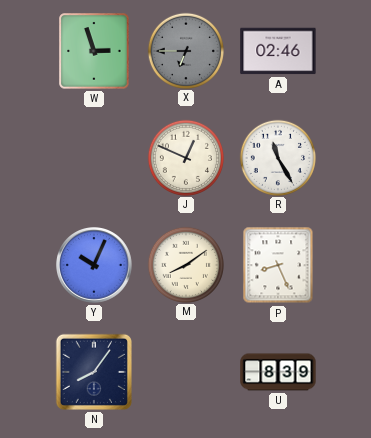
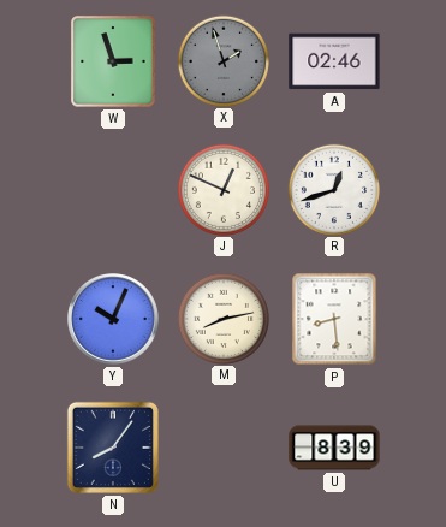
X: 6:45 -> 1:57 (222, 60)
R: 11:25 -> 12:42 (333, 189)
M: 8:09 -> 8:13 (222, 318)
P: 8:26 -> 8:29 (334, 319)
